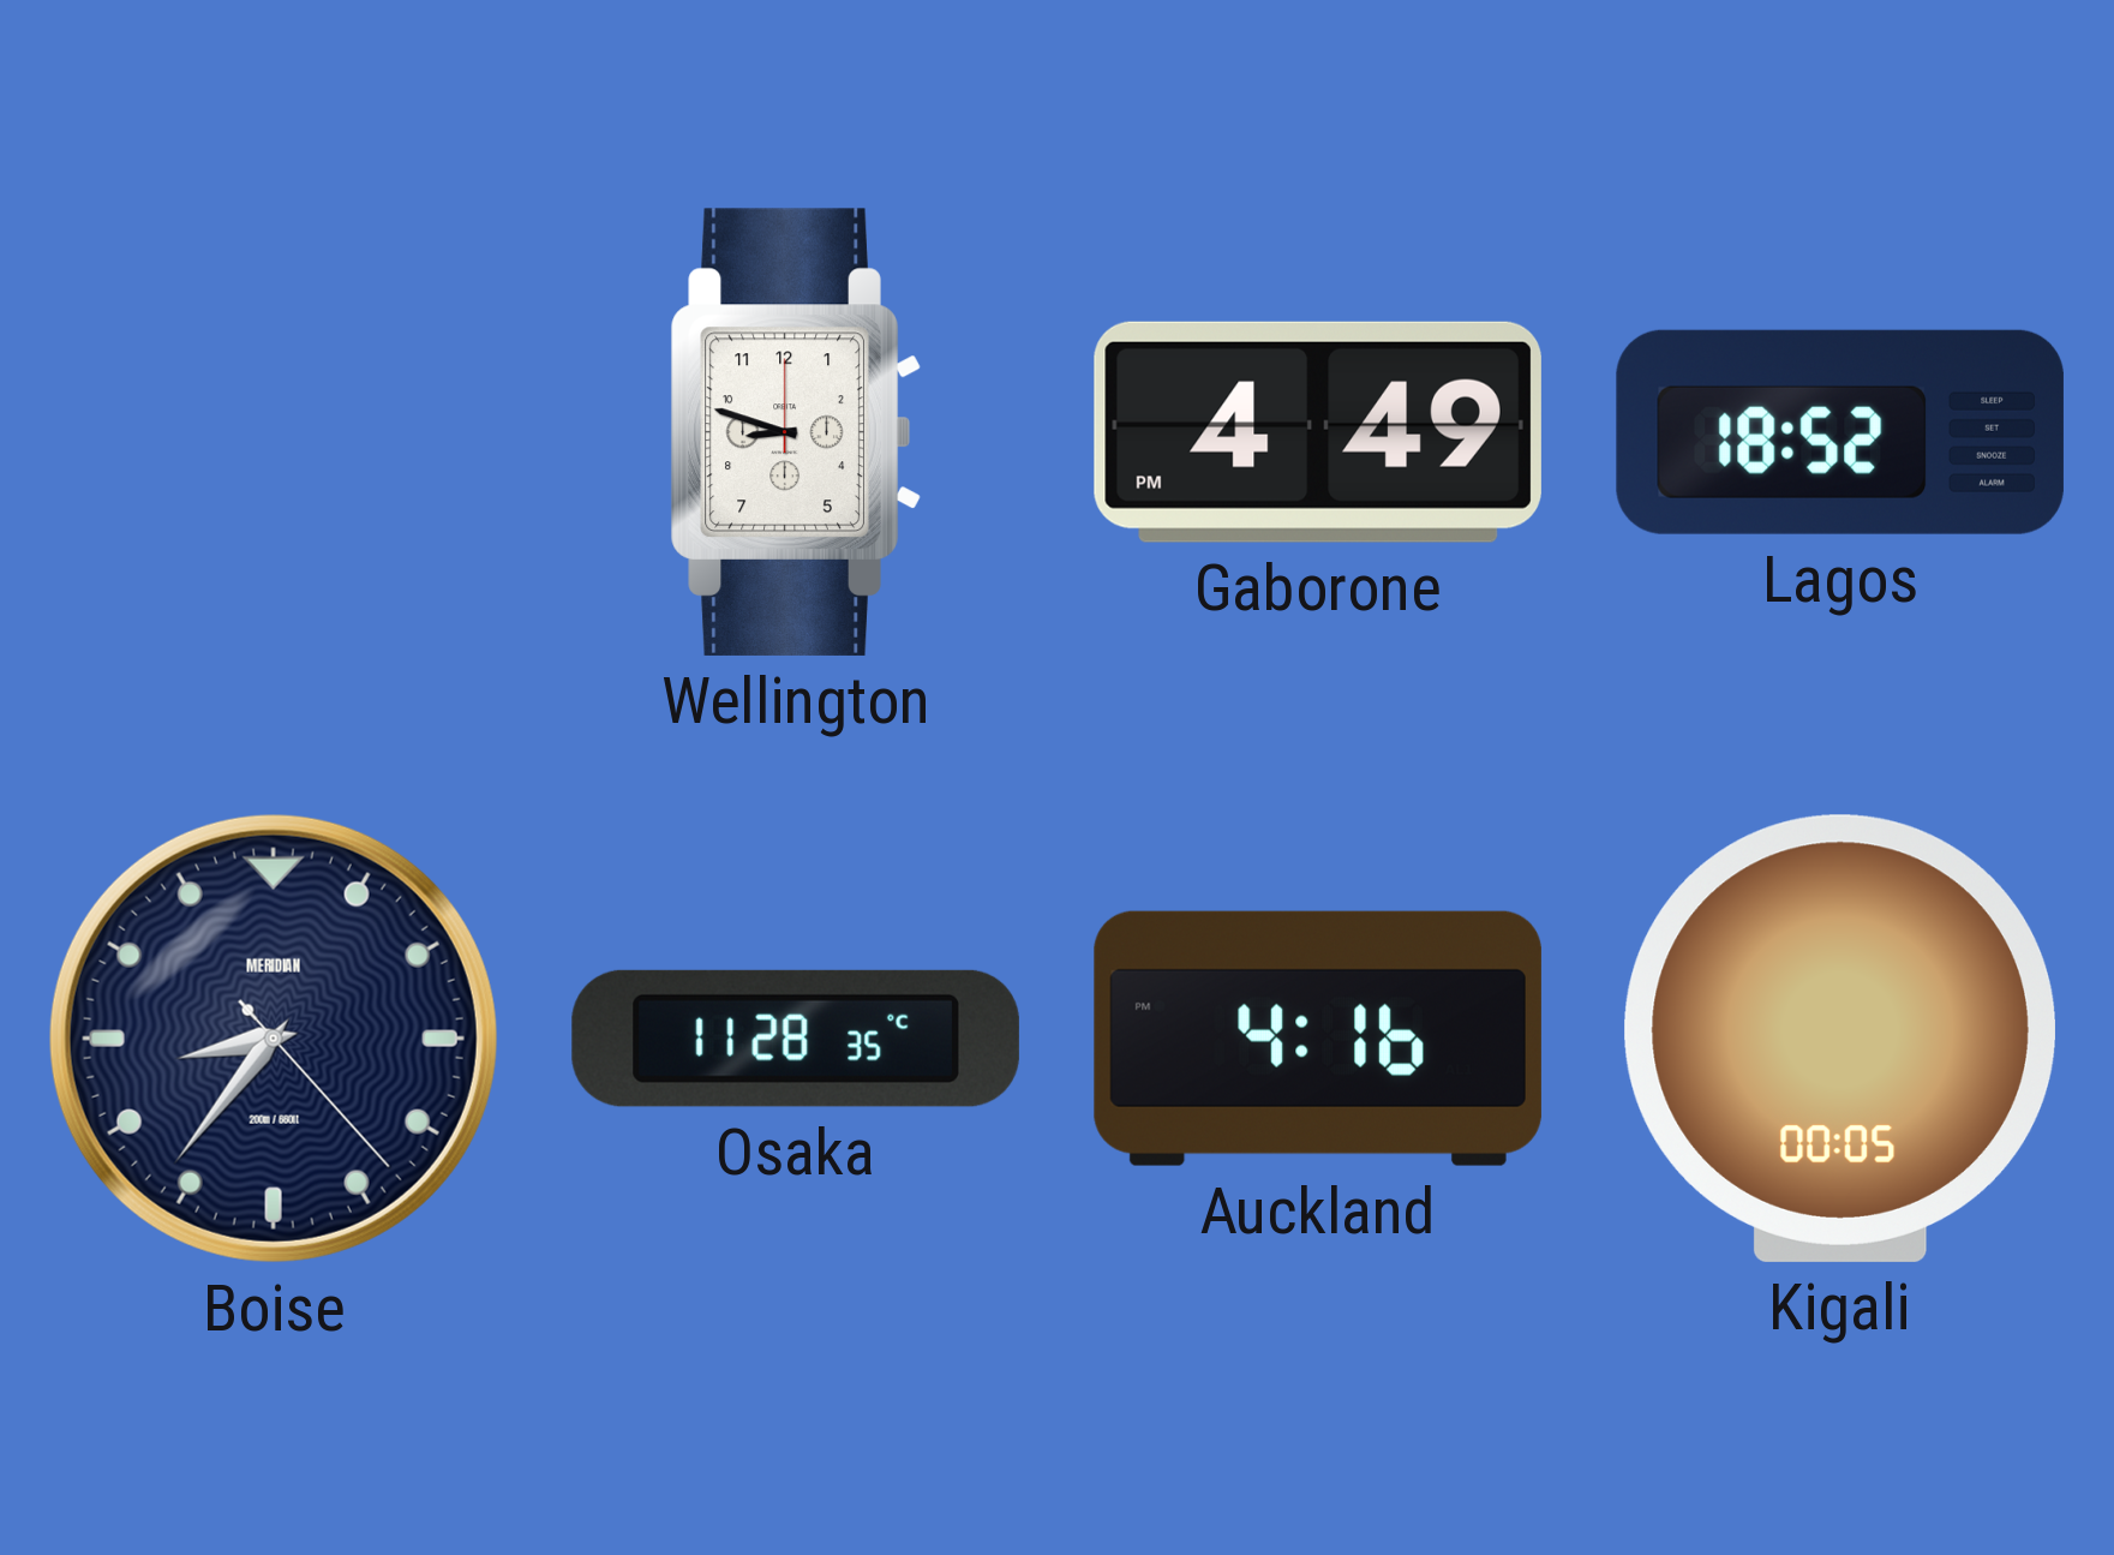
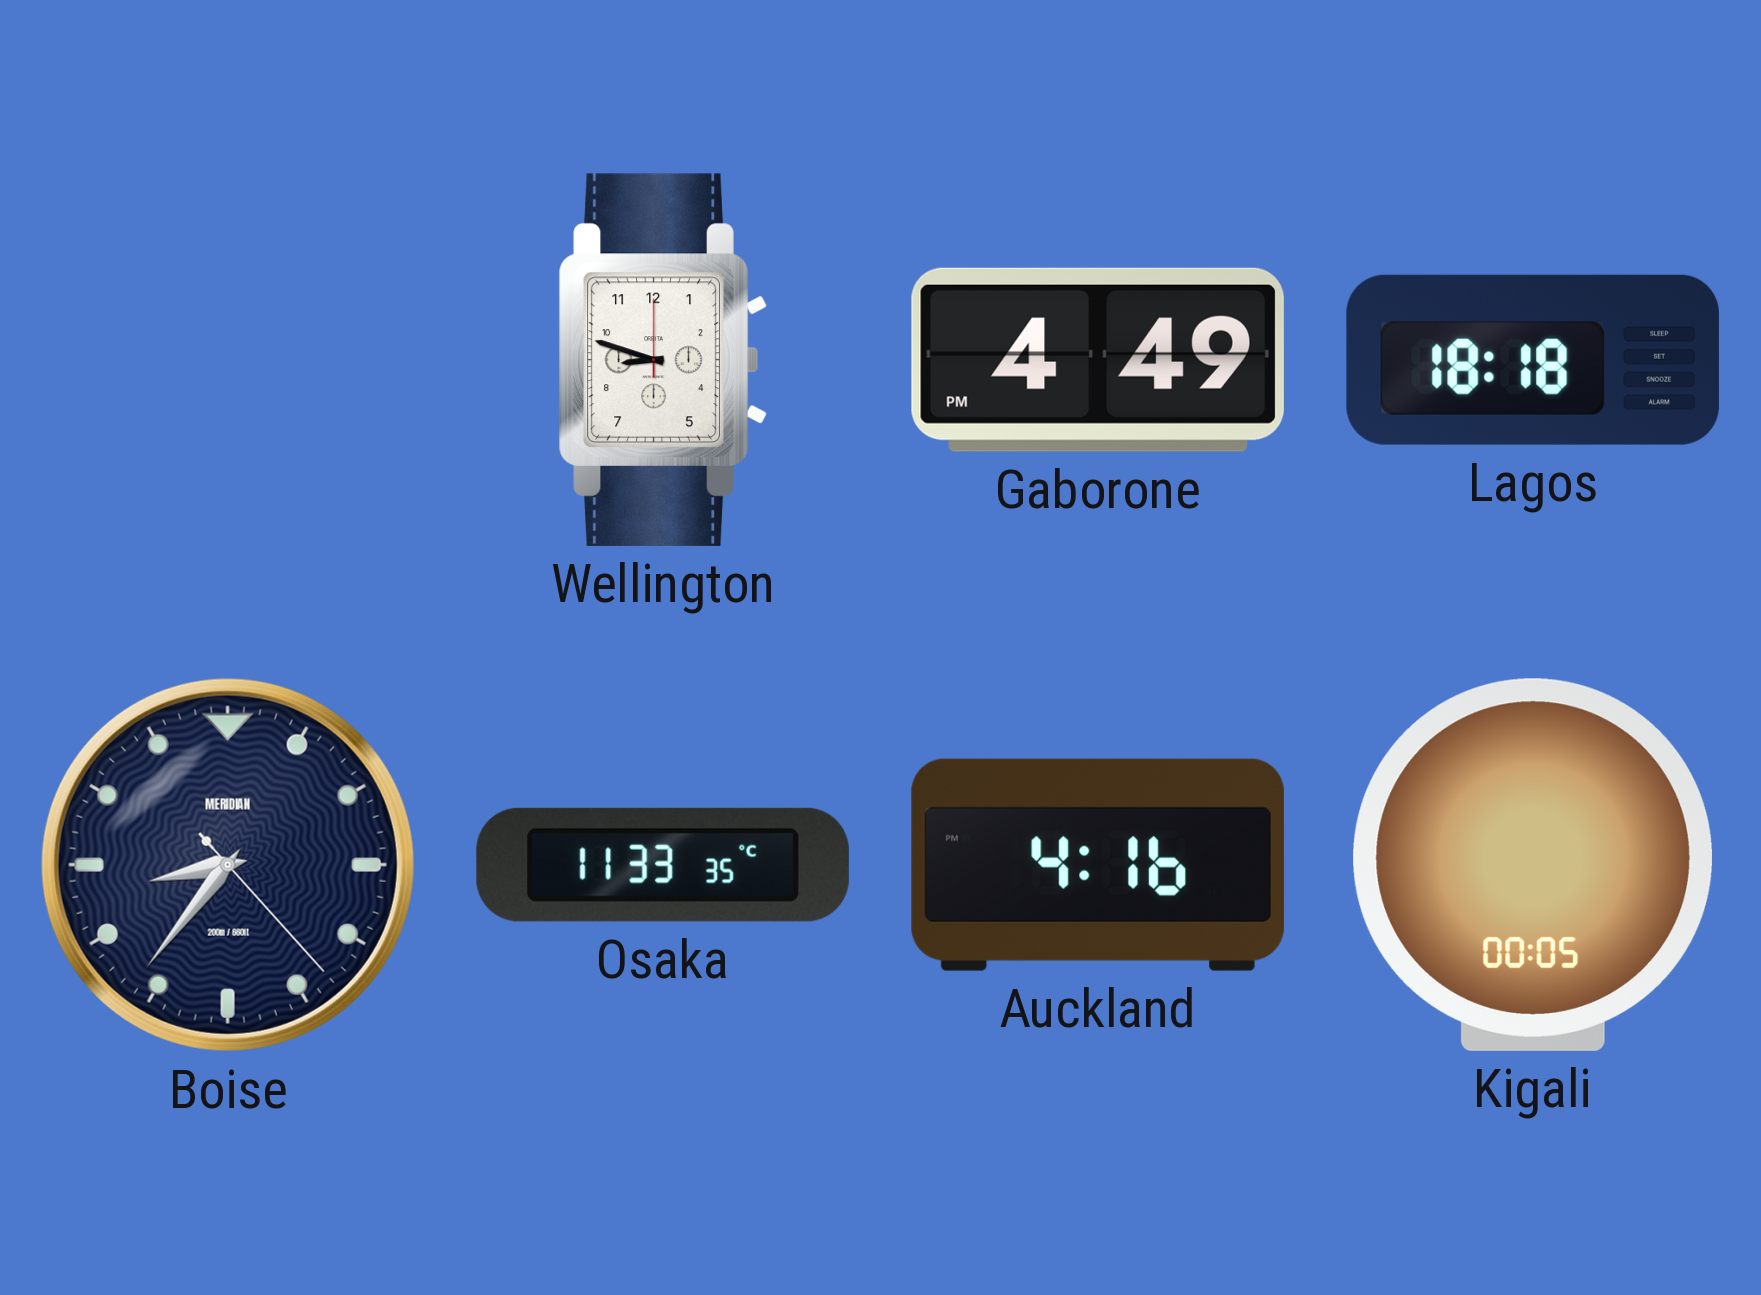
Lagos: 18:52 -> 18:18 (1533, 360)
Osaka: 11:28 -> 11:33 (663, 865)
